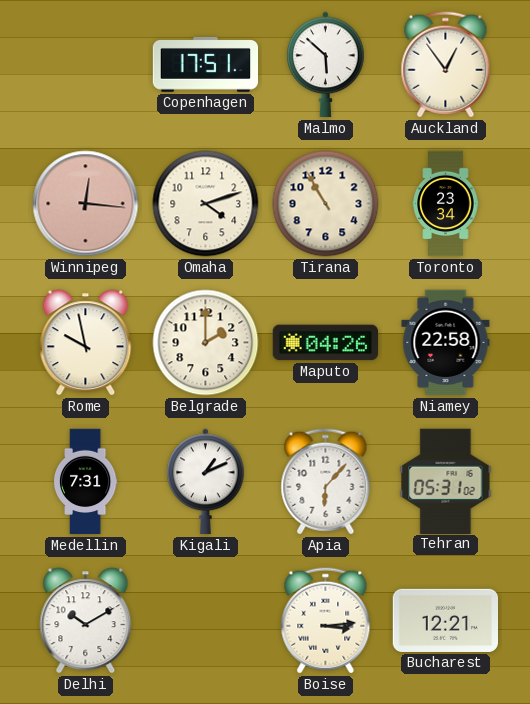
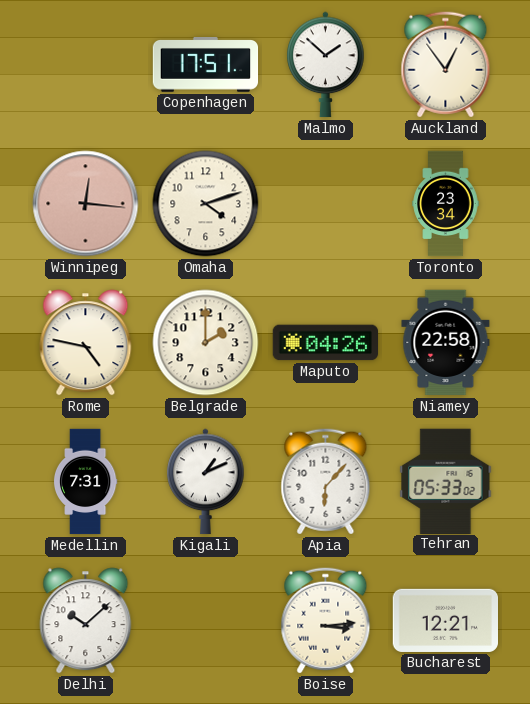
Malmo: 5:52 -> 1:52 (326, 65)
Tirana: 10:55 -> none (326, 204)
Rome: 9:58 -> 4:47 (86, 343)
Tehran: 05:31 -> 05:33 (446, 481)
Delhi: 10:10 -> 10:08 (86, 621)
